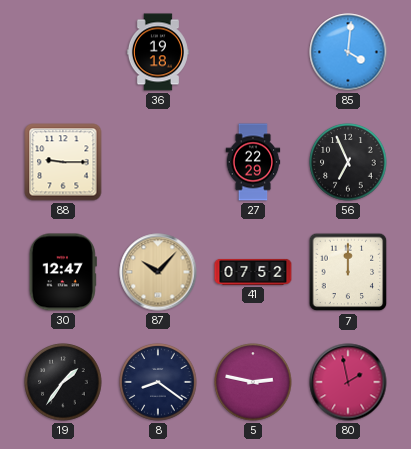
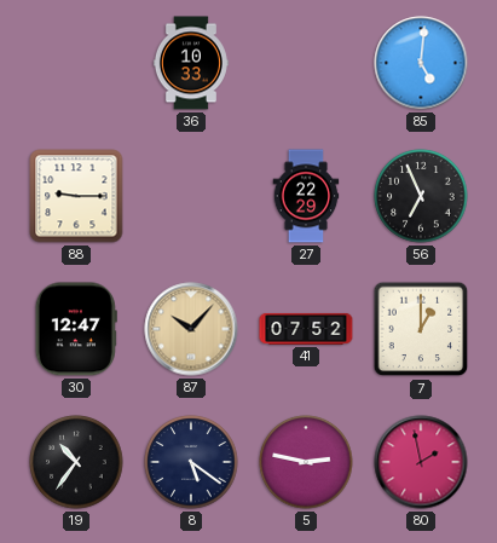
36: 19:18 -> 10:33 (191, 63)
85: 4:01 -> 5:01 (421, 63)
7: 12:00 -> 1:00 (421, 329)
19: 1:36 -> 10:36 (76, 462)
8: 8:21 -> 5:21 (191, 462)
